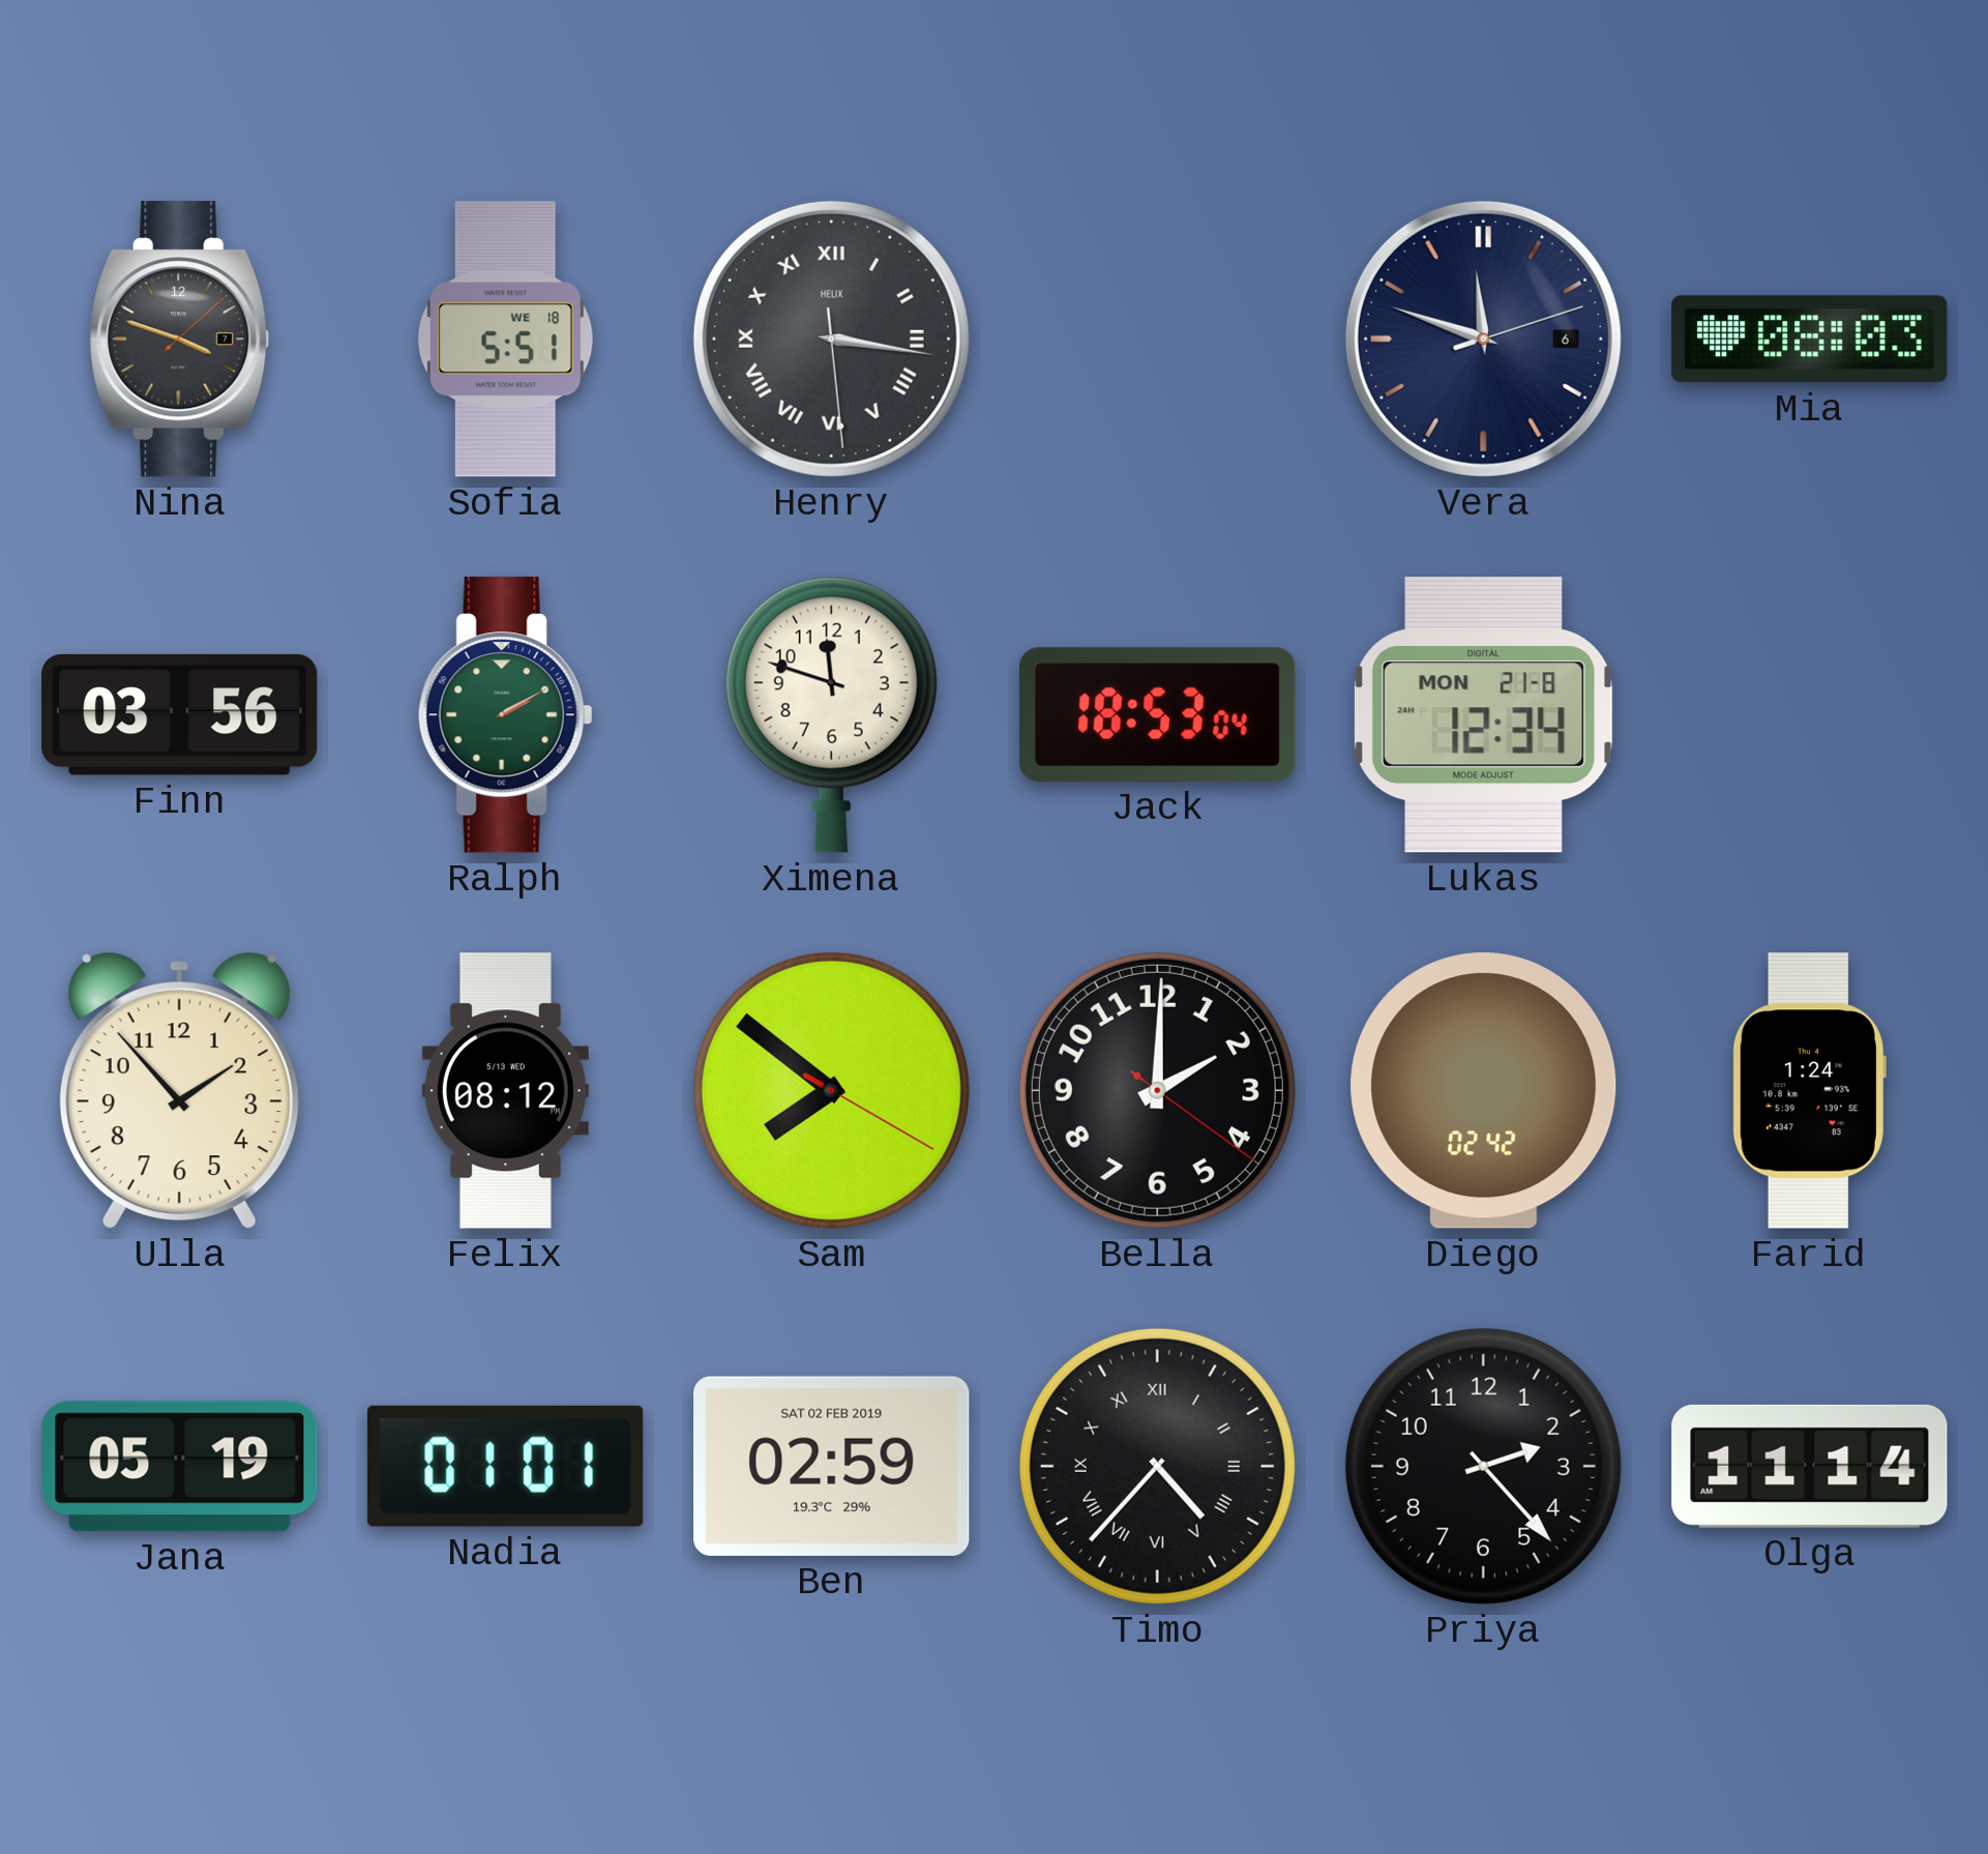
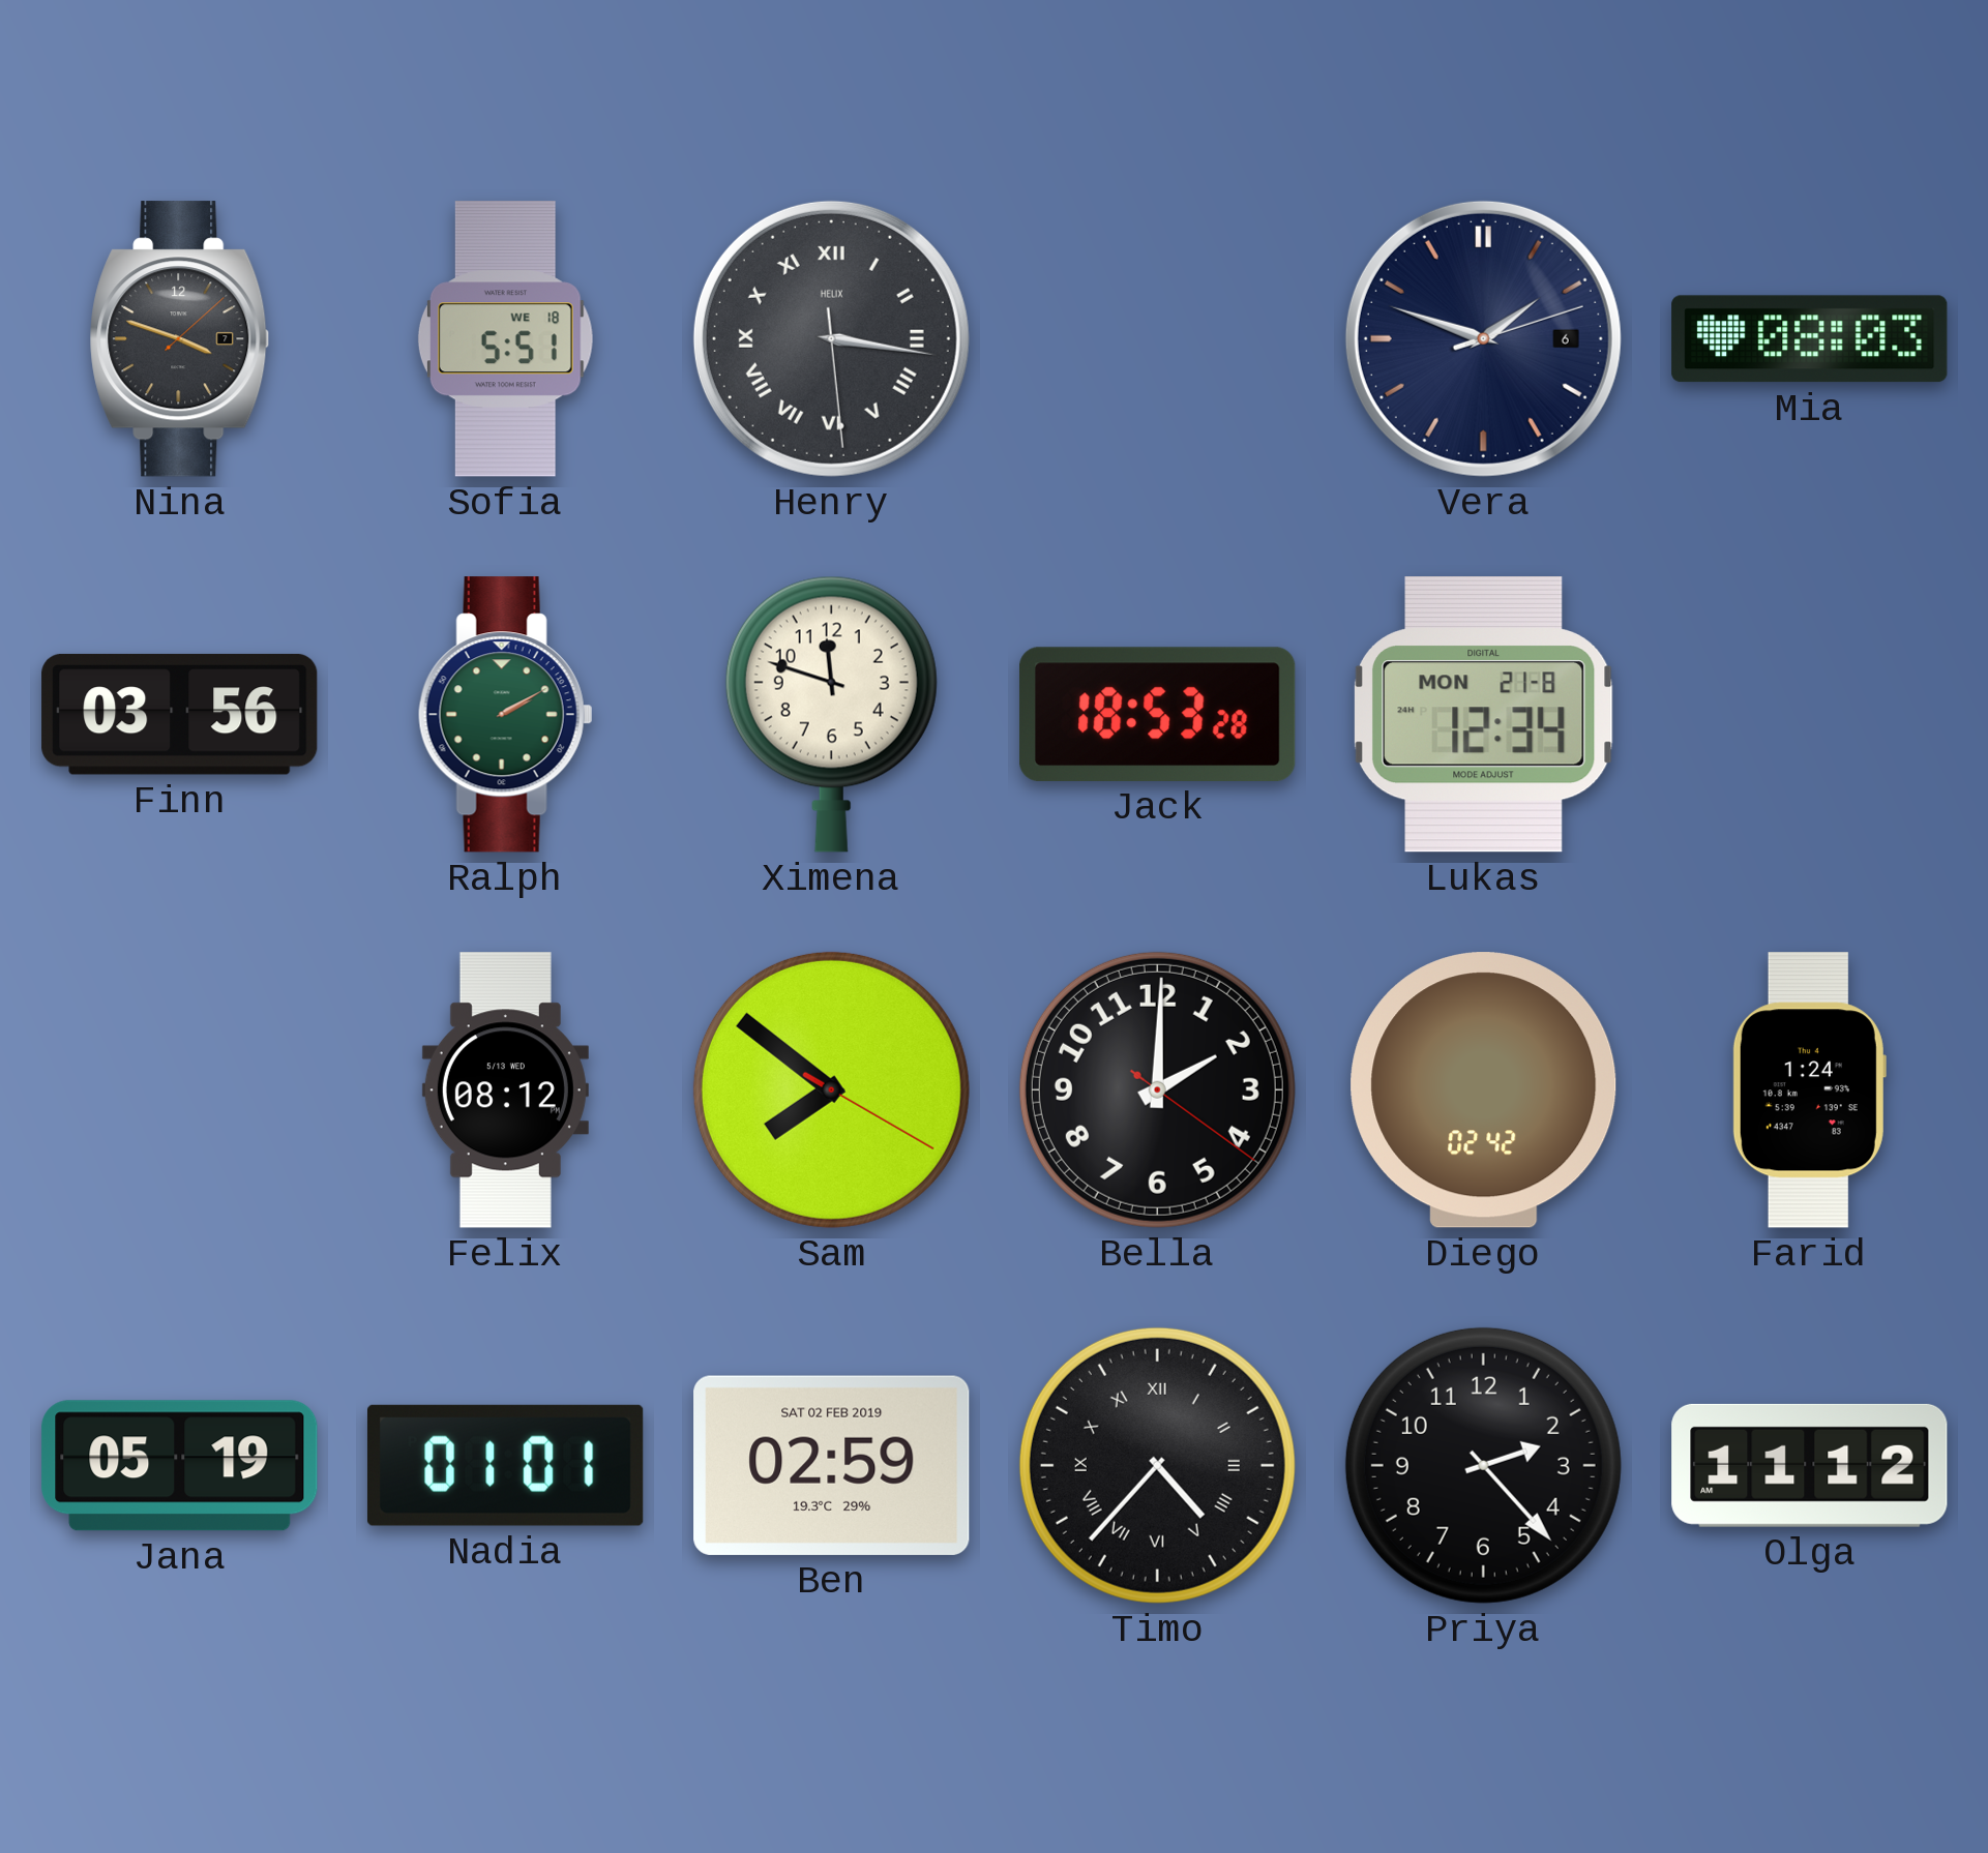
Vera: 11:48 -> 1:48 (1483, 338)
Jack: 18:53:04 -> 18:53:28 (1158, 714)
Ulla: 1:53 -> none (179, 1090)
Olga: 11:14 -> 11:12 (1810, 1465)
